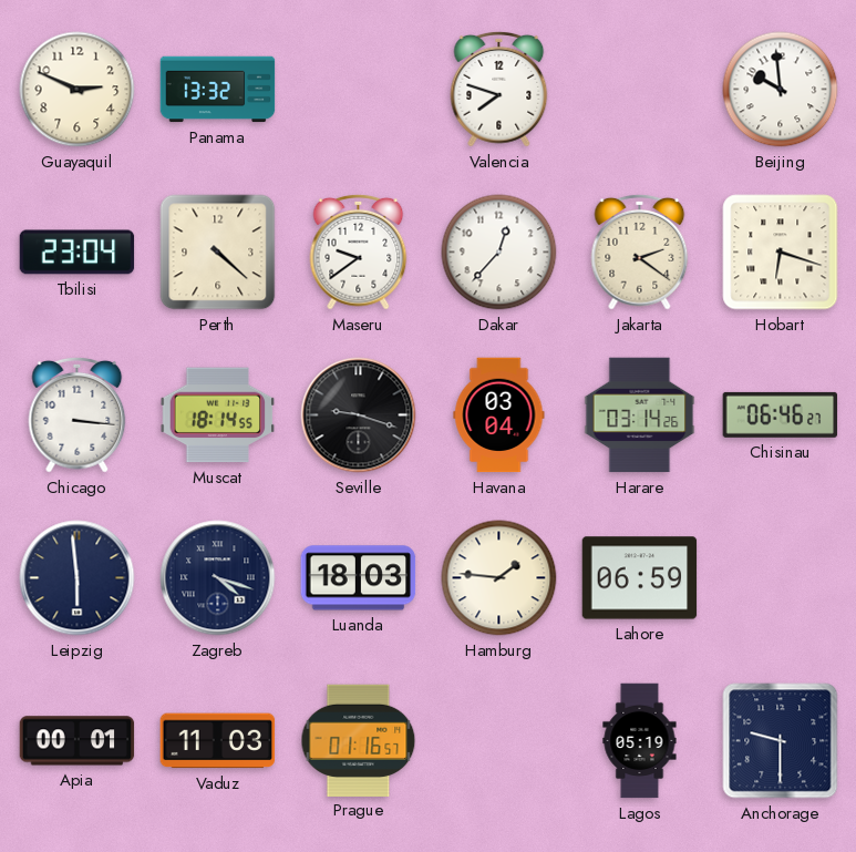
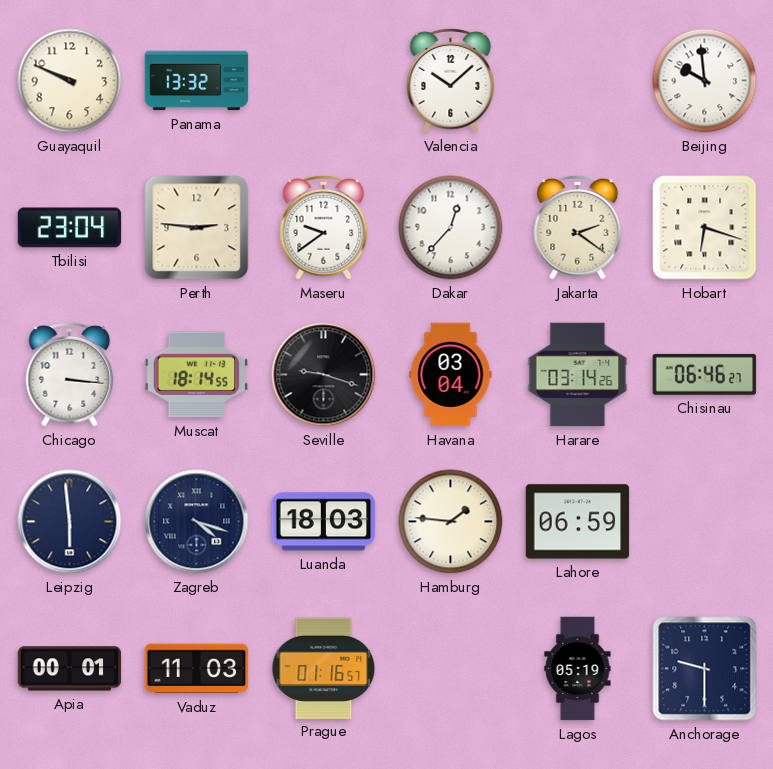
Guayaquil: 2:49 -> 9:49 (70, 81)
Valencia: 7:48 -> 10:08 (451, 80)
Perth: 4:22 -> 2:46 (197, 228)
